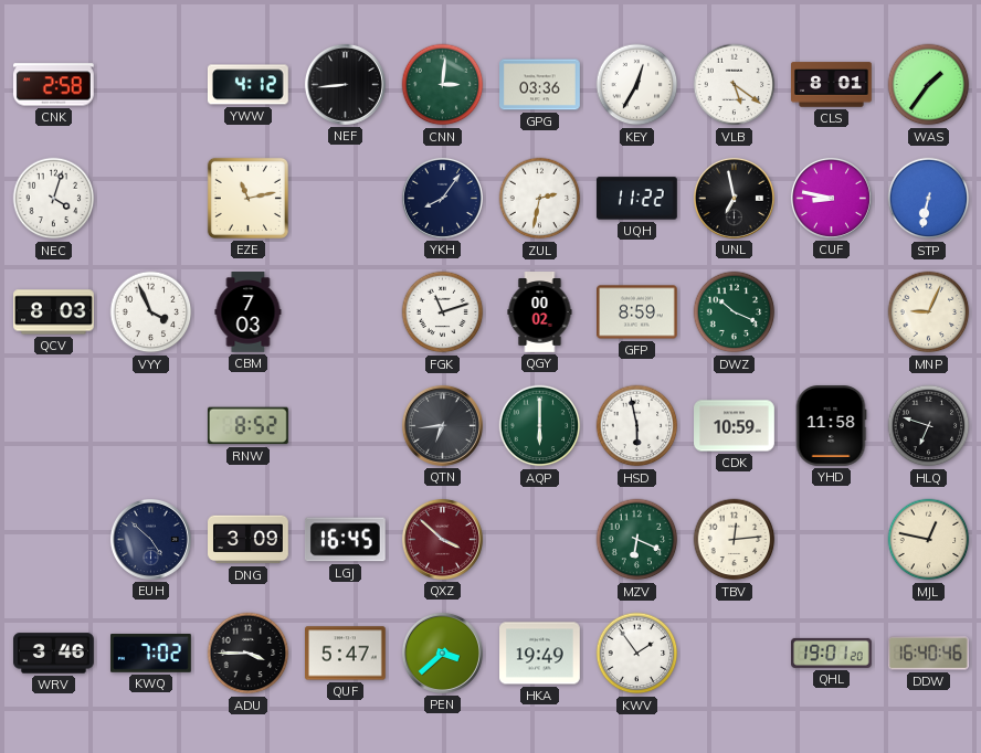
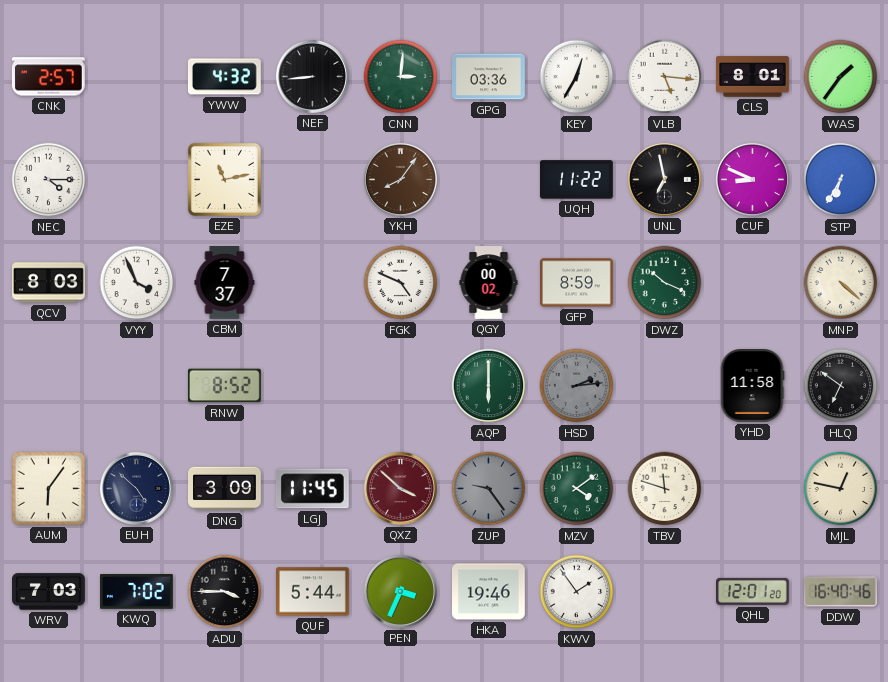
CNK: 2:58 -> 2:57 (48, 77)
YWW: 4:12 -> 4:32 (224, 77)
VLB: 5:21 -> 5:16 (665, 77)
NEC: 4:03 -> 4:15 (49, 180)
YKH dial: navy -> brown (400, 179)
ZUL: 2:32 -> none (540, 199)
CUF: 8:47 -> 8:49 (752, 179)
STP: 6:32 -> 6:35 (841, 180)
CBM: 7:03 -> 7:37 (225, 283)
FGK: 11:12 -> 4:49 (401, 283)
MNP: 9:04 -> 4:22 (841, 283)
QTN: 6:44 -> none (442, 425)
HSD: 5:58 -> 2:14 (577, 386)
HSD dial: white -> grey (577, 386)
CDK: 10:59 -> none (735, 426)
HLQ: 6:48 -> 6:51 (841, 386)
AUM: none -> 6:06 (48, 488)
LGJ: 16:45 -> 11:45 (312, 489)
ZUP: none -> 9:24 (489, 489)
MZV: 6:19 -> 4:09 (577, 489)
TBV: 12:14 -> 11:48 (665, 489)
WRV: 3:46 -> 7:03 (49, 592)
QUF: 5:47 -> 5:44 (313, 592)
PEN: 3:38 -> 3:34 (400, 591)
HKA: 19:49 -> 19:46 (489, 592)
QHL: 19:01 -> 12:01 (753, 591)
